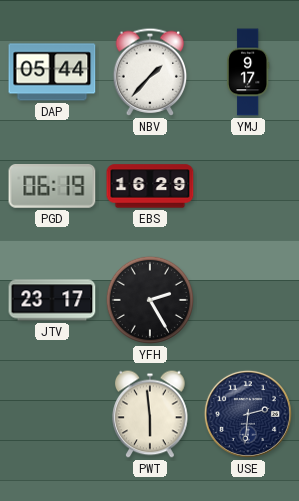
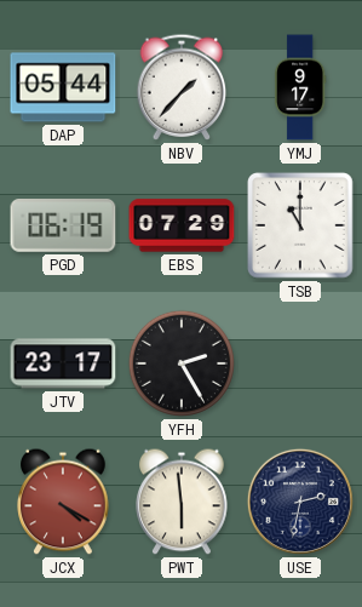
EBS: 16:29 -> 07:29 (182, 225)
TSB: none -> 11:00 (300, 225)
JCX: none -> 4:20 (63, 502)
USE: 2:31 -> 2:32 (300, 502)
